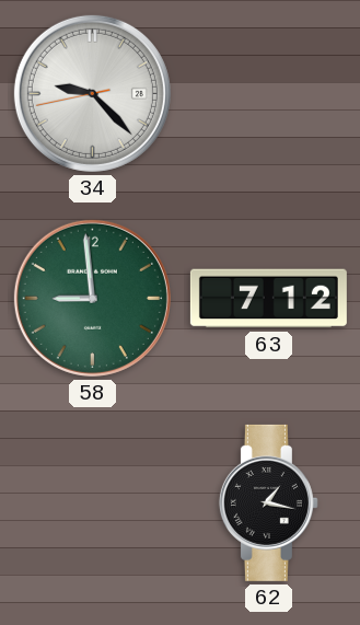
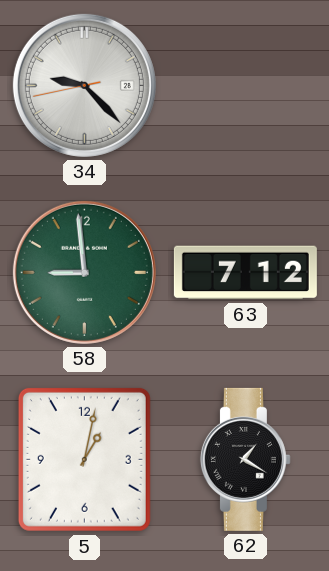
5: none -> 1:02 (84, 459)
62: 1:17 -> 1:20 (245, 459)
